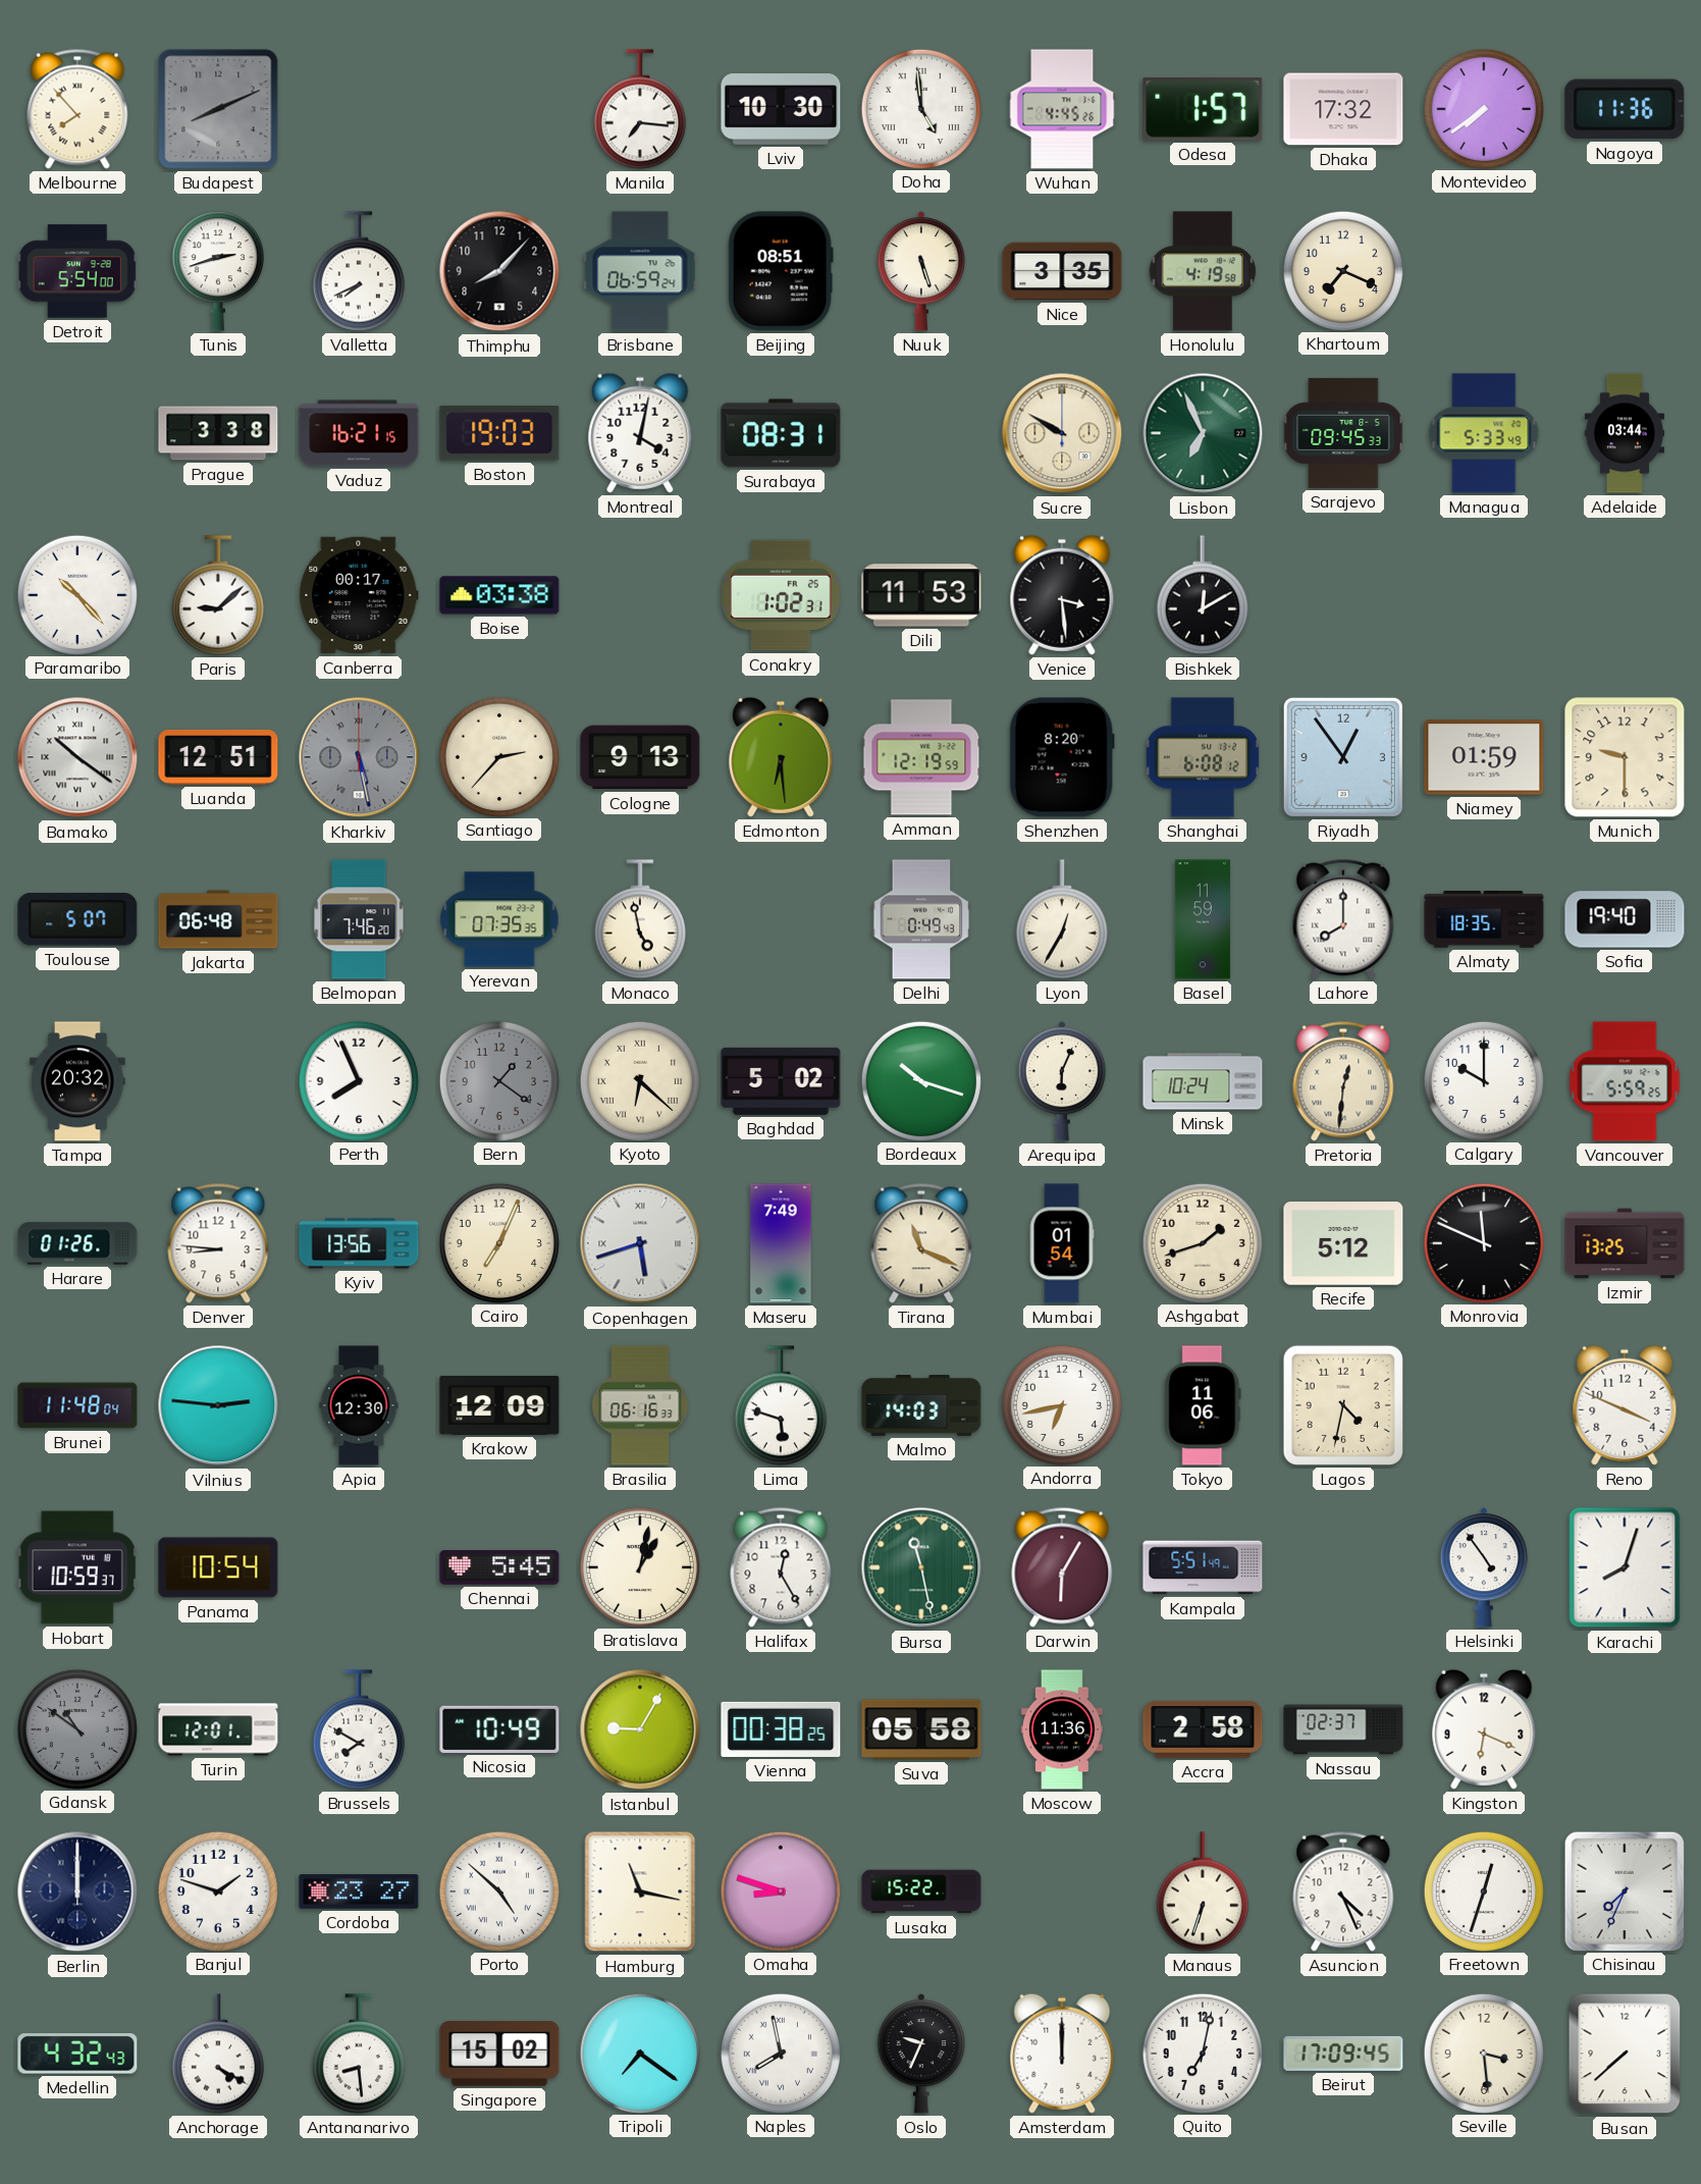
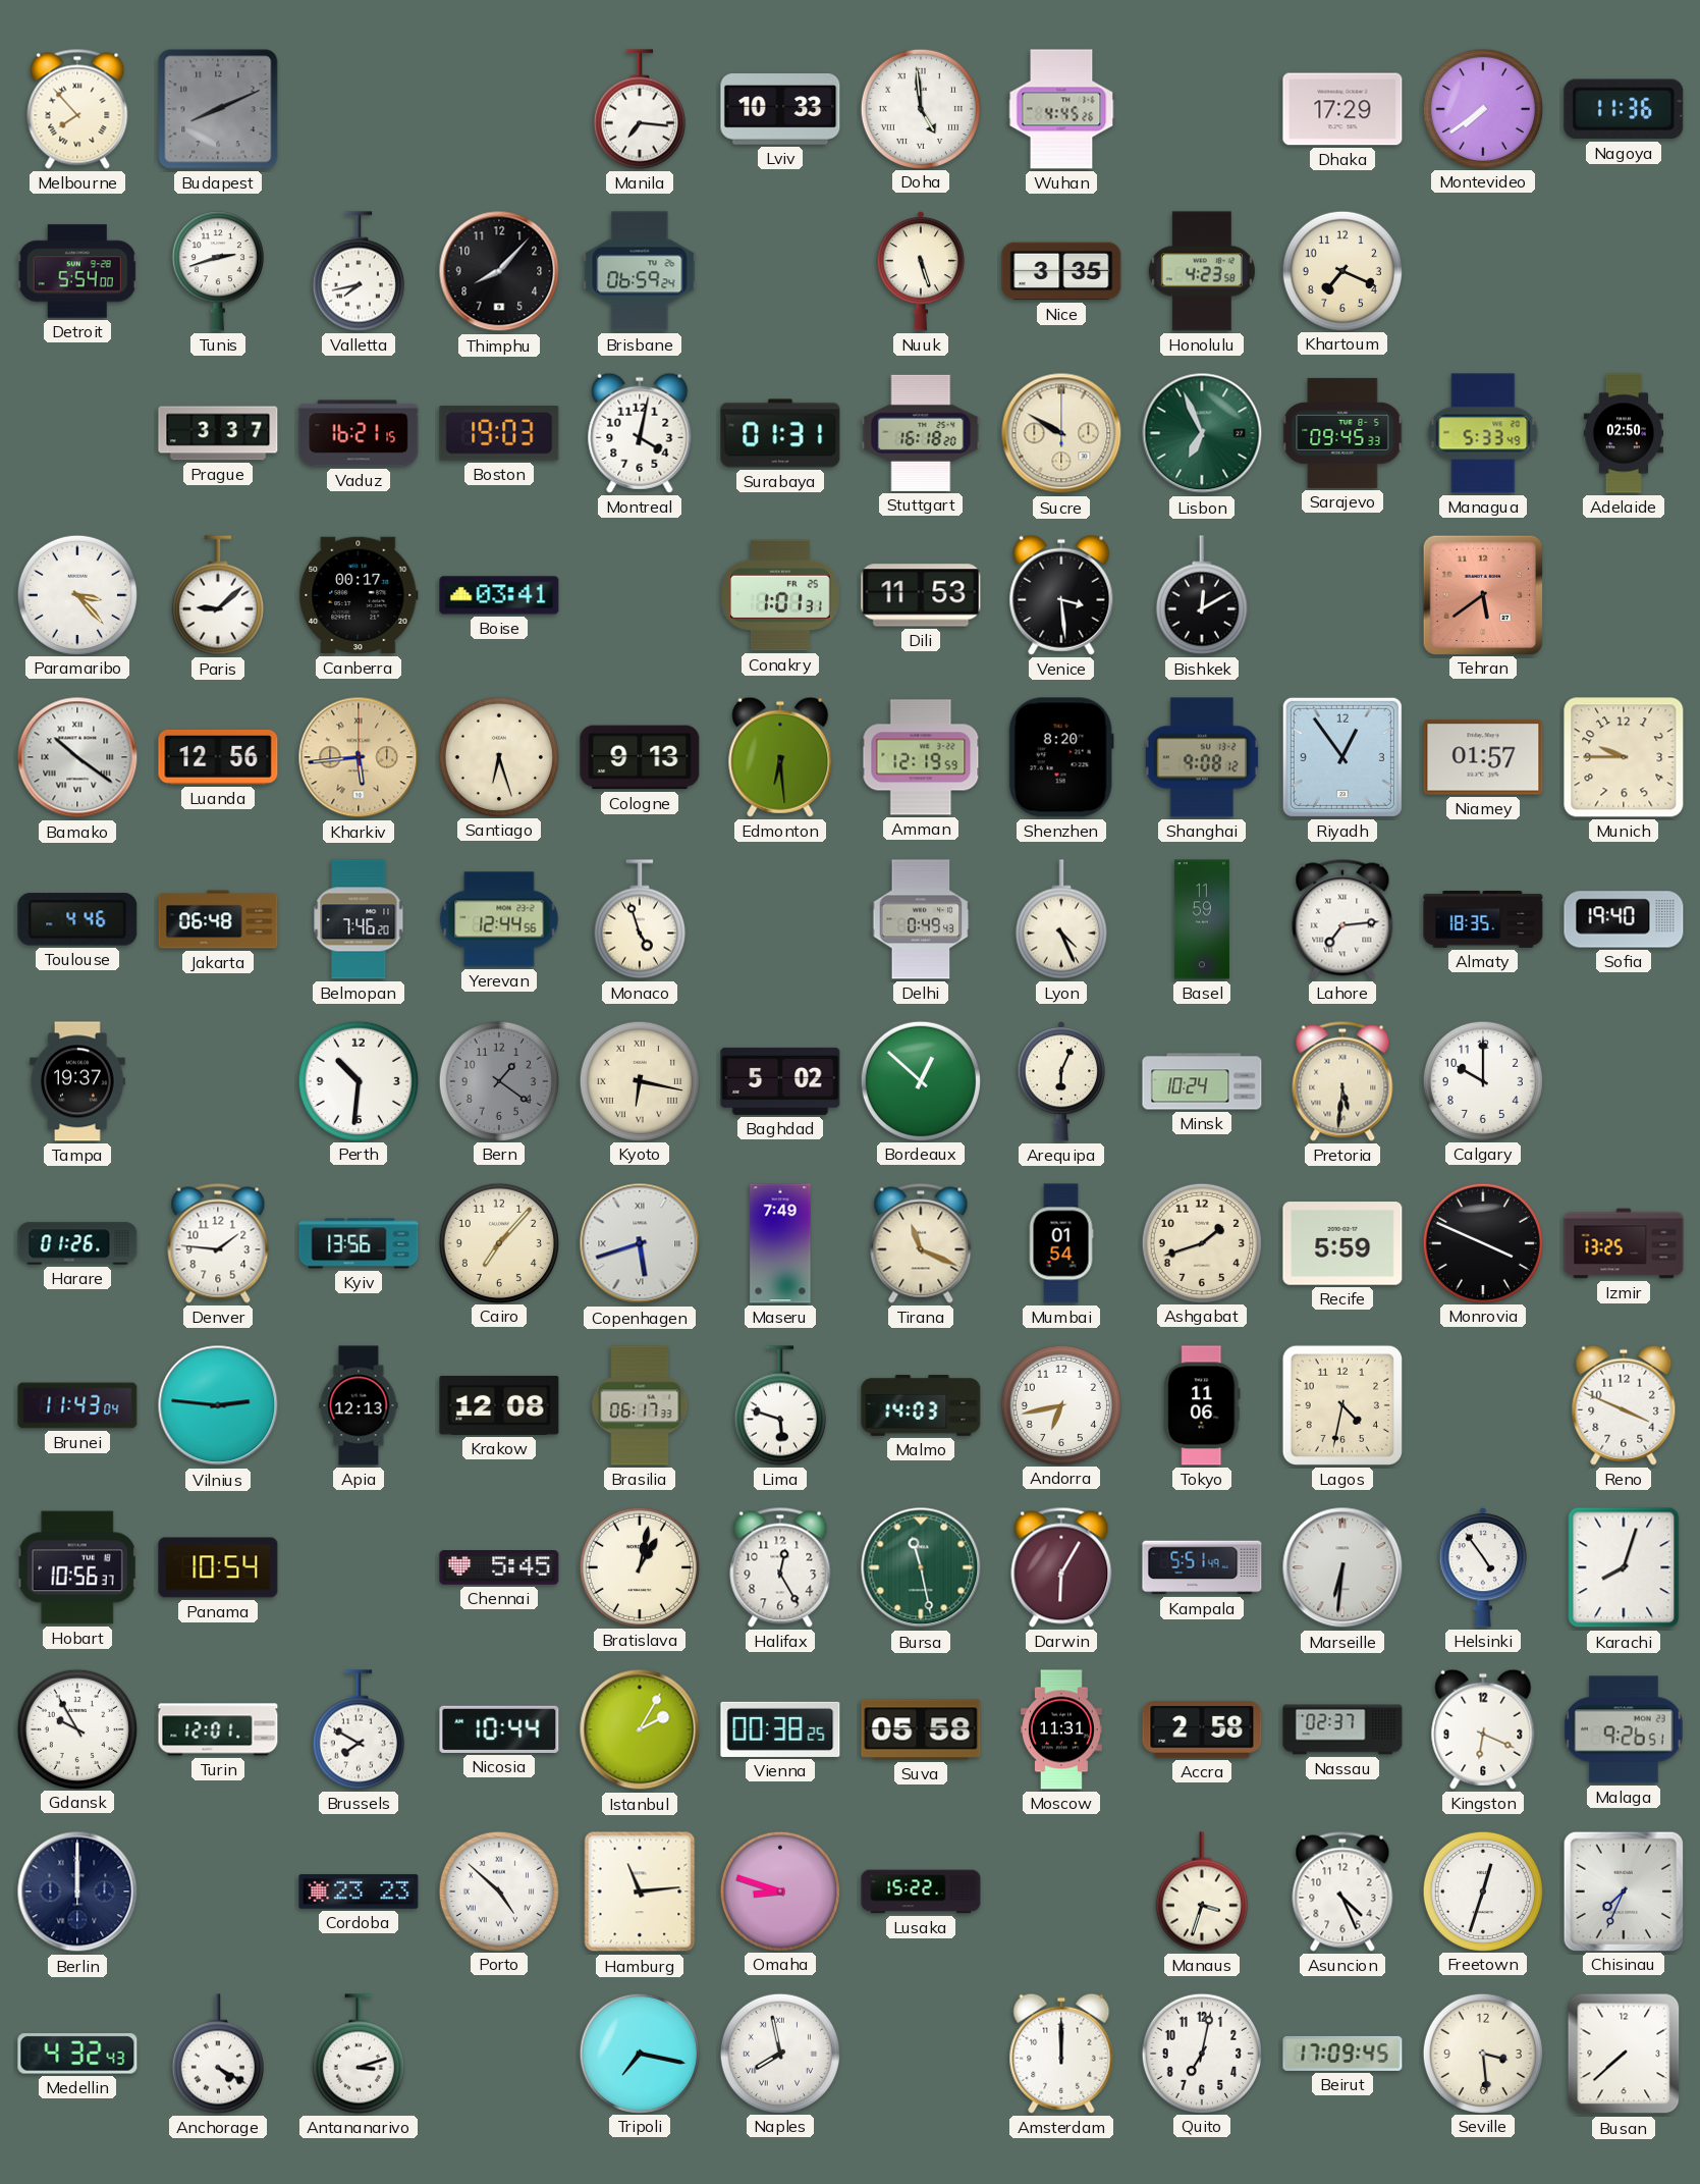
Lviv: 10:30 -> 10:33 (780, 110)
Odesa: 1:57 -> none (1203, 109)
Dhaka: 17:32 -> 17:29 (1342, 109)
Valletta: 7:41 -> 7:43 (359, 271)
Beijing: 08:51 -> none (781, 271)
Honolulu: 4:19 -> 4:23 (1202, 271)
Prague: 3:38 -> 3:37 (218, 433)
Surabaya: 08:31 -> 01:31 (780, 433)
Stuttgart: none -> 16:18 (921, 433)
Adelaide: 03:44 -> 02:50 (1623, 433)
Paramaribo: 10:23 -> 3:23 (76, 594)
Boise: 03:38 -> 03:41 (499, 595)
Conakry: 1:02 -> 1:01 (781, 595)
Tehran: none -> 5:39 (1482, 594)
Luanda: 12:51 -> 12:56 (218, 757)
Kharkiv: 5:28 -> 5:44 (359, 757)
Kharkiv dial: grey -> champagne (359, 757)
Santiago: 2:37 -> 6:27 (498, 756)
Shanghai: 6:08 -> 9:08 (1202, 757)
Niamey: 01:59 -> 01:57 (1483, 757)
Munich: 9:30 -> 9:45 (1624, 757)
Toulouse: 5:07 -> 4:46 (77, 919)
Yerevan: 07:35 -> 12:44 (499, 919)
Monaco: 4:58 -> 4:57 (640, 919)
Lyon: 12:35 -> 4:26 (1061, 919)
Lahore: 8:00 -> 7:14 (1342, 919)
Tampa: 20:32 -> 19:37 (78, 1081)
Perth: 7:56 -> 10:31 (358, 1080)
Kyoto: 6:22 -> 6:17 (639, 1080)
Bordeaux: 10:18 -> 12:52 (920, 1080)
Pretoria: 12:31 -> 5:31 (1342, 1081)
Vancouver: 5:59 -> none (1625, 1081)
Denver: 8:46 -> 1:46 (218, 1243)
Cairo: 7:04 -> 7:07 (498, 1242)
Recife: 5:12 -> 5:59 (1342, 1243)
Monrovia: 11:49 -> 3:49 (1482, 1242)
Brunei: 11:48 -> 11:43 (77, 1405)
Apia: 12:30 -> 12:13 (359, 1405)
Krakow: 12:09 -> 12:08 (499, 1405)
Brasilia: 06:16 -> 06:17 (640, 1405)
Hobart: 10:59 -> 10:56 (77, 1567)
Marseille: none -> 6:31 (1342, 1567)
Gdansk: 10:51 -> 9:55 (76, 1728)
Gdansk dial: grey -> white (76, 1728)
Nicosia: 10:49 -> 10:44 (499, 1729)
Istanbul: 9:05 -> 2:05 (640, 1729)
Moscow: 11:36 -> 11:31 (1061, 1729)
Malaga: none -> 9:26 (1624, 1729)
Banjul: 1:48 -> none (217, 1890)
Cordoba: 23:27 -> 23:23 (359, 1892)
Hamburg: 11:17 -> 11:14 (640, 1892)
Manaus: 6:33 -> 3:33 (1202, 1892)
Antananarivo: 8:29 -> 3:12 (359, 2054)
Singapore: 15:02 -> none (499, 2054)
Tripoli: 7:21 -> 7:17 (639, 2053)
Oslo: 9:34 -> none (920, 2054)
